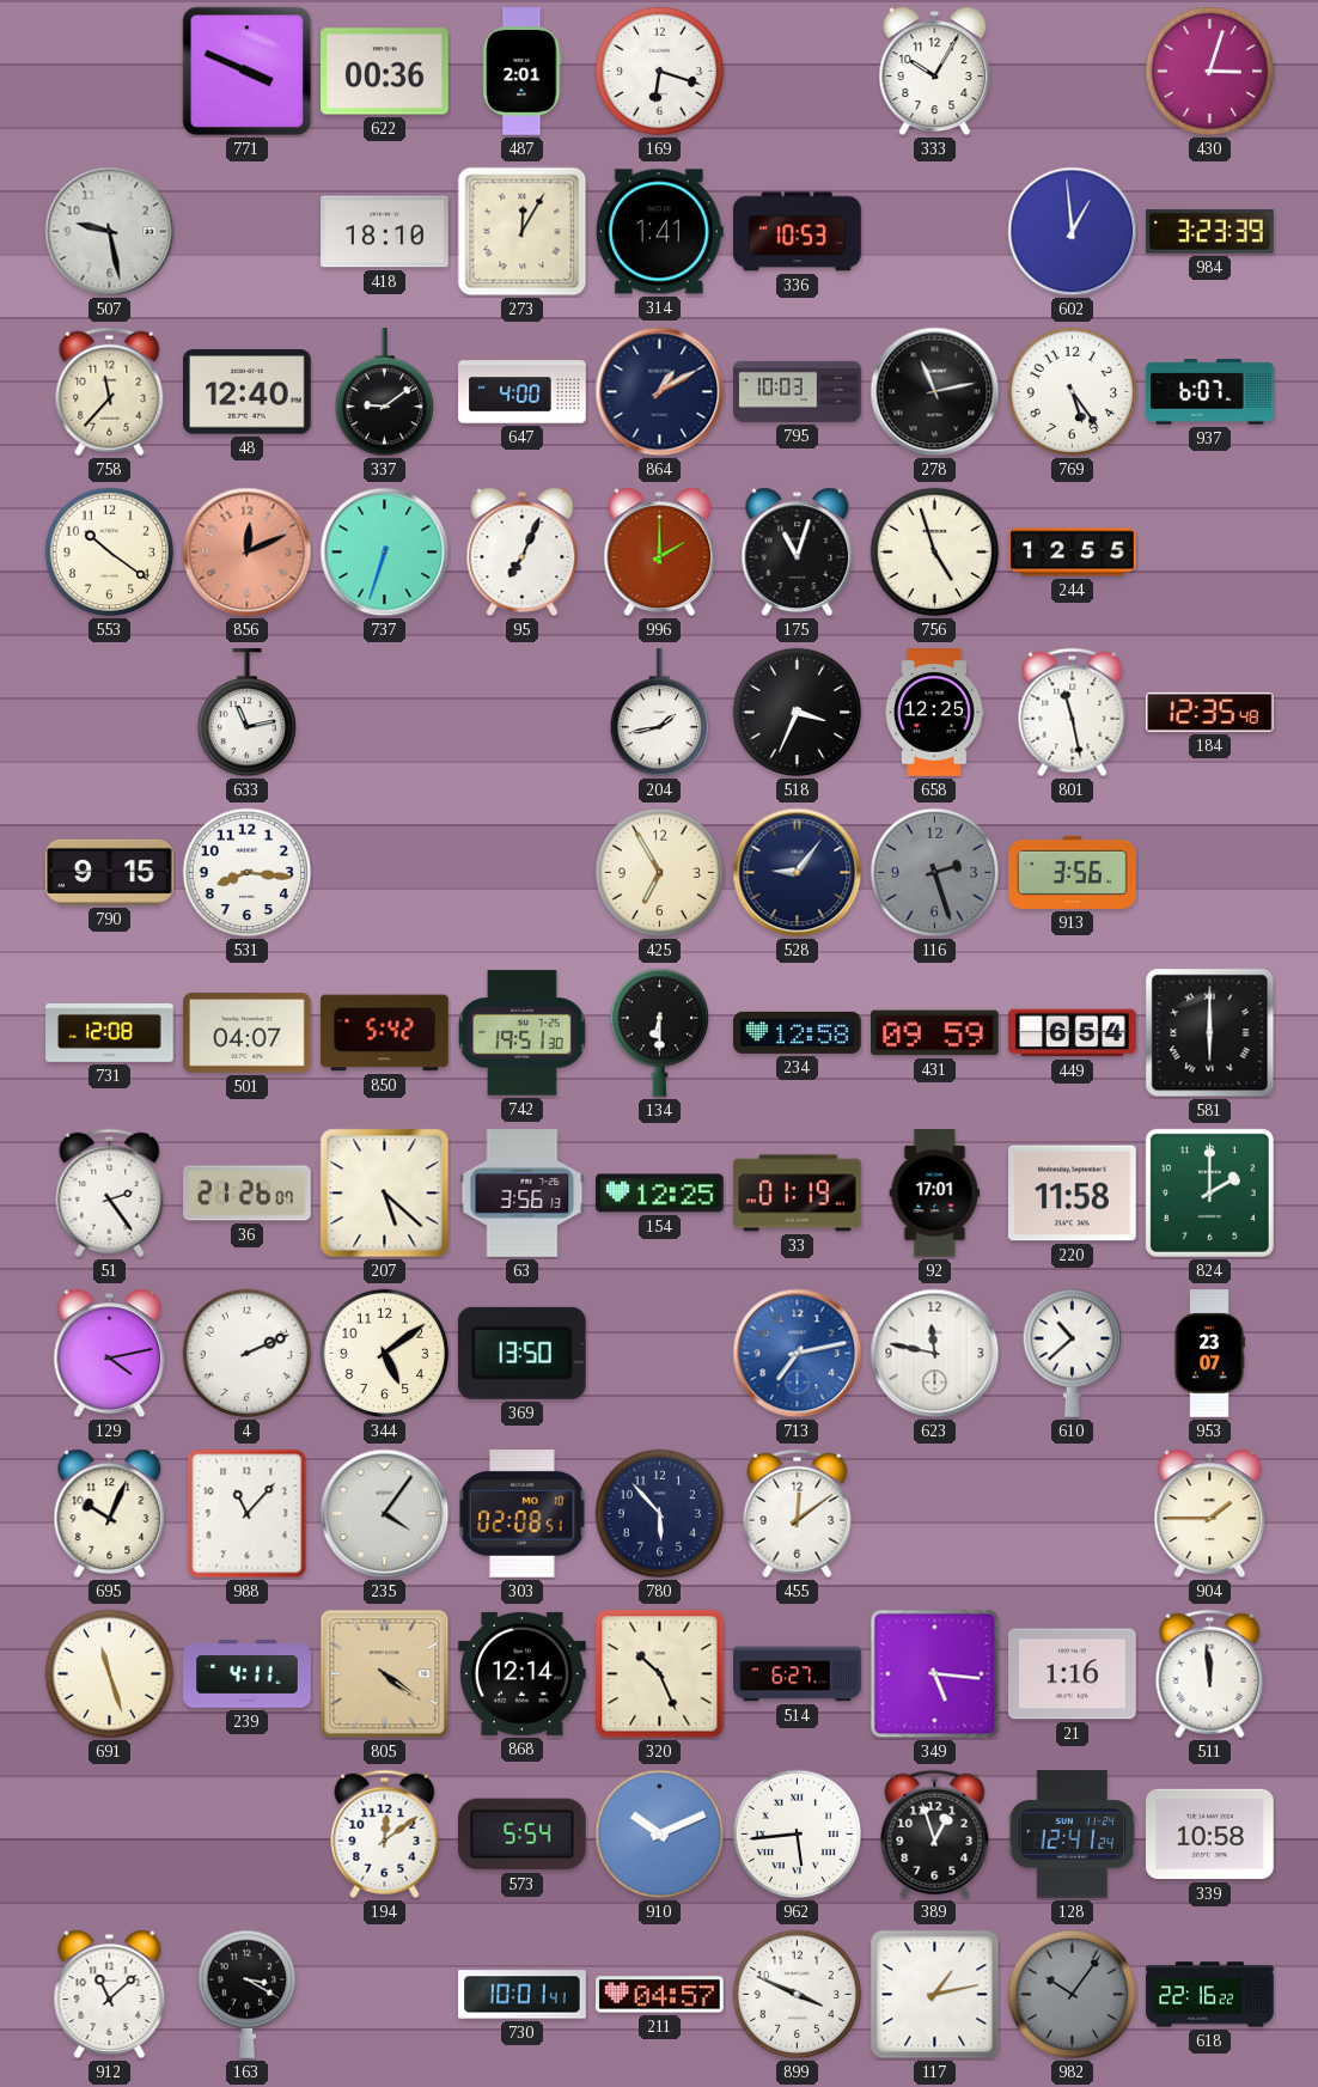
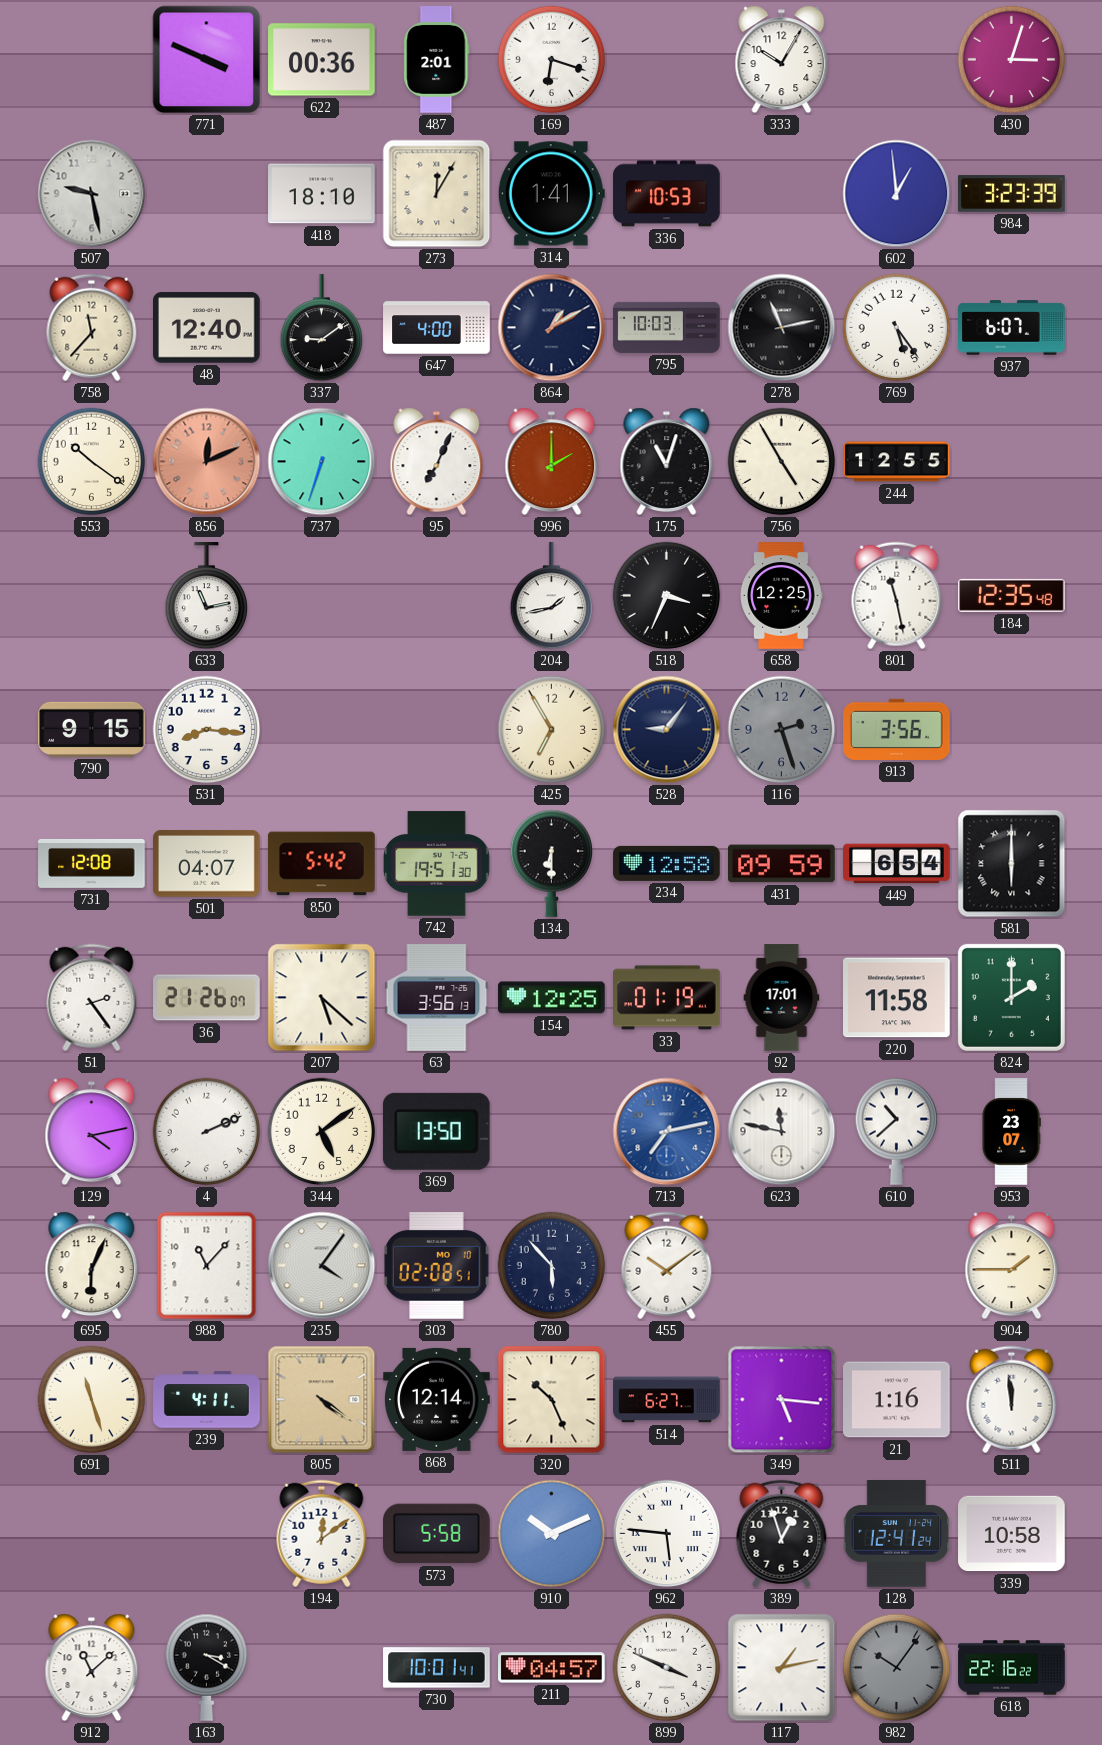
756: 4:57 -> 4:55 (782, 462)
695: 10:04 -> 6:04 (92, 1266)
455: 12:09 -> 10:09 (667, 1266)
573: 5:54 -> 5:58 (437, 1534)
962: 5:44 -> 5:46 (667, 1534)
